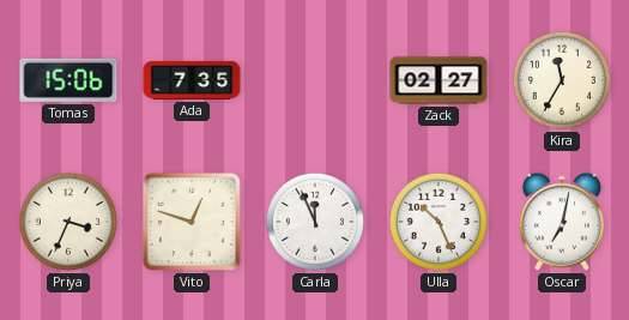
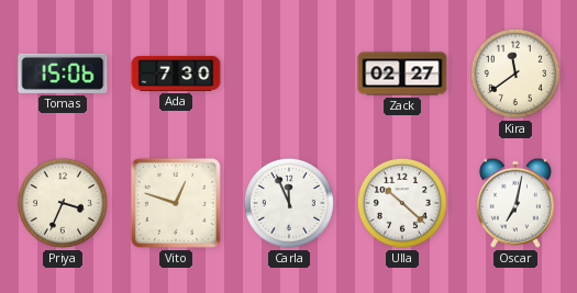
Ada: 7:35 -> 7:30 (176, 74)
Kira: 11:35 -> 11:39 (515, 74)
Ulla: 10:26 -> 10:22 (402, 203)
